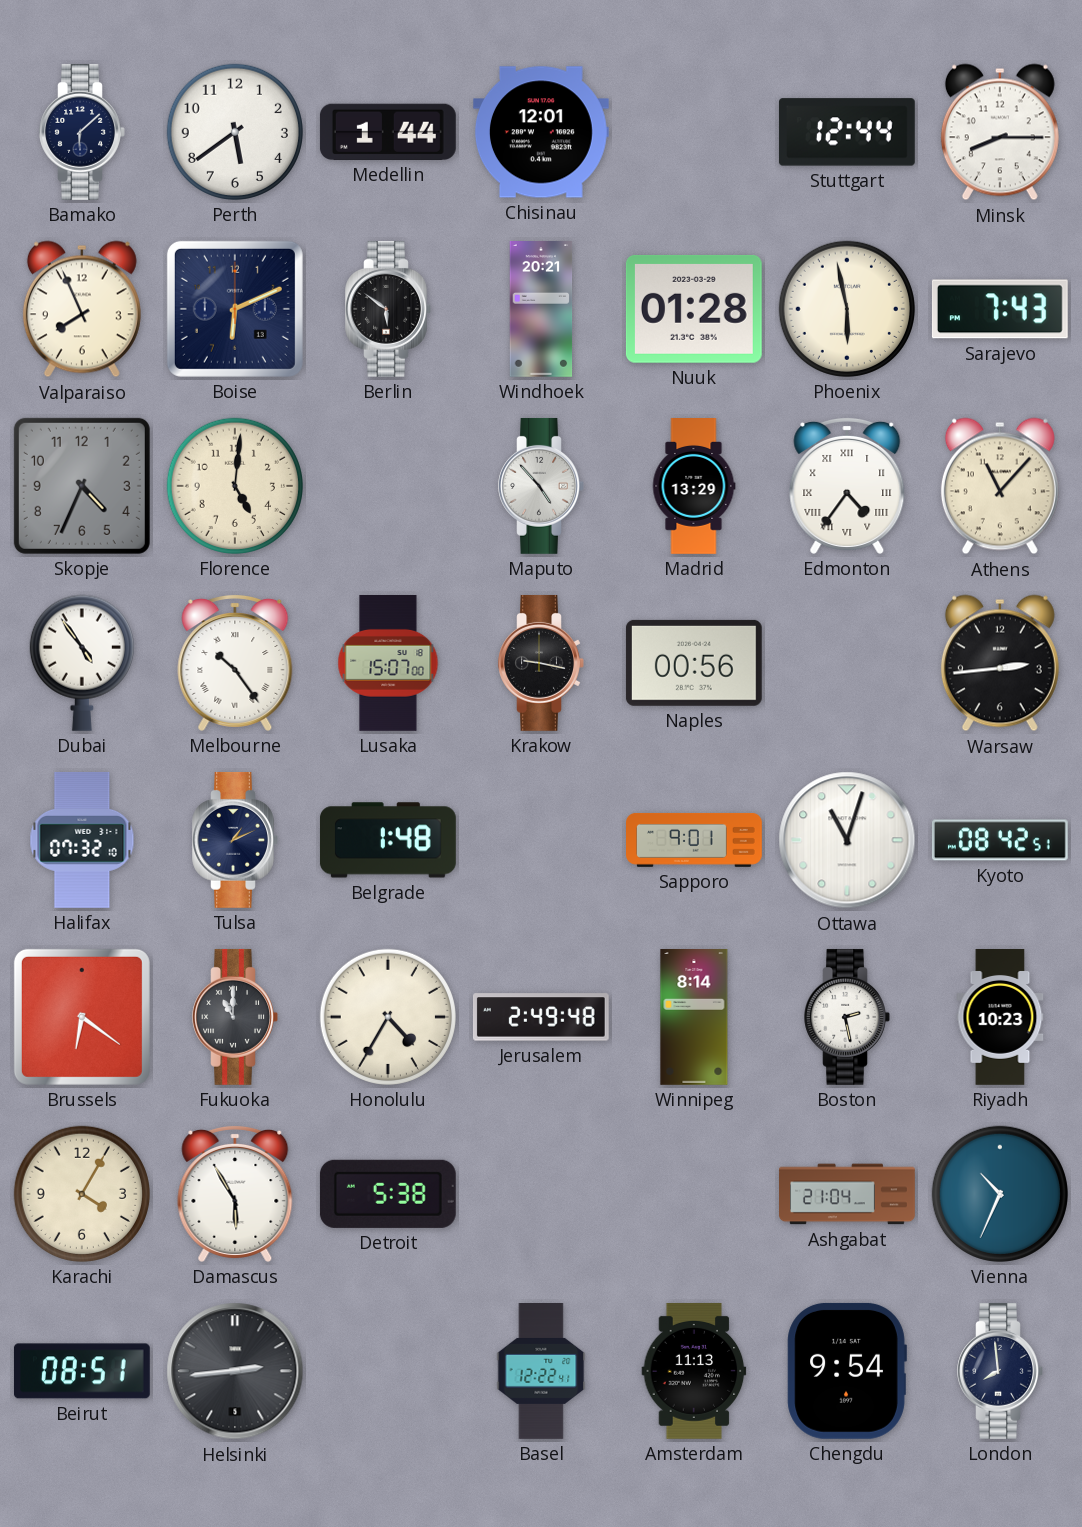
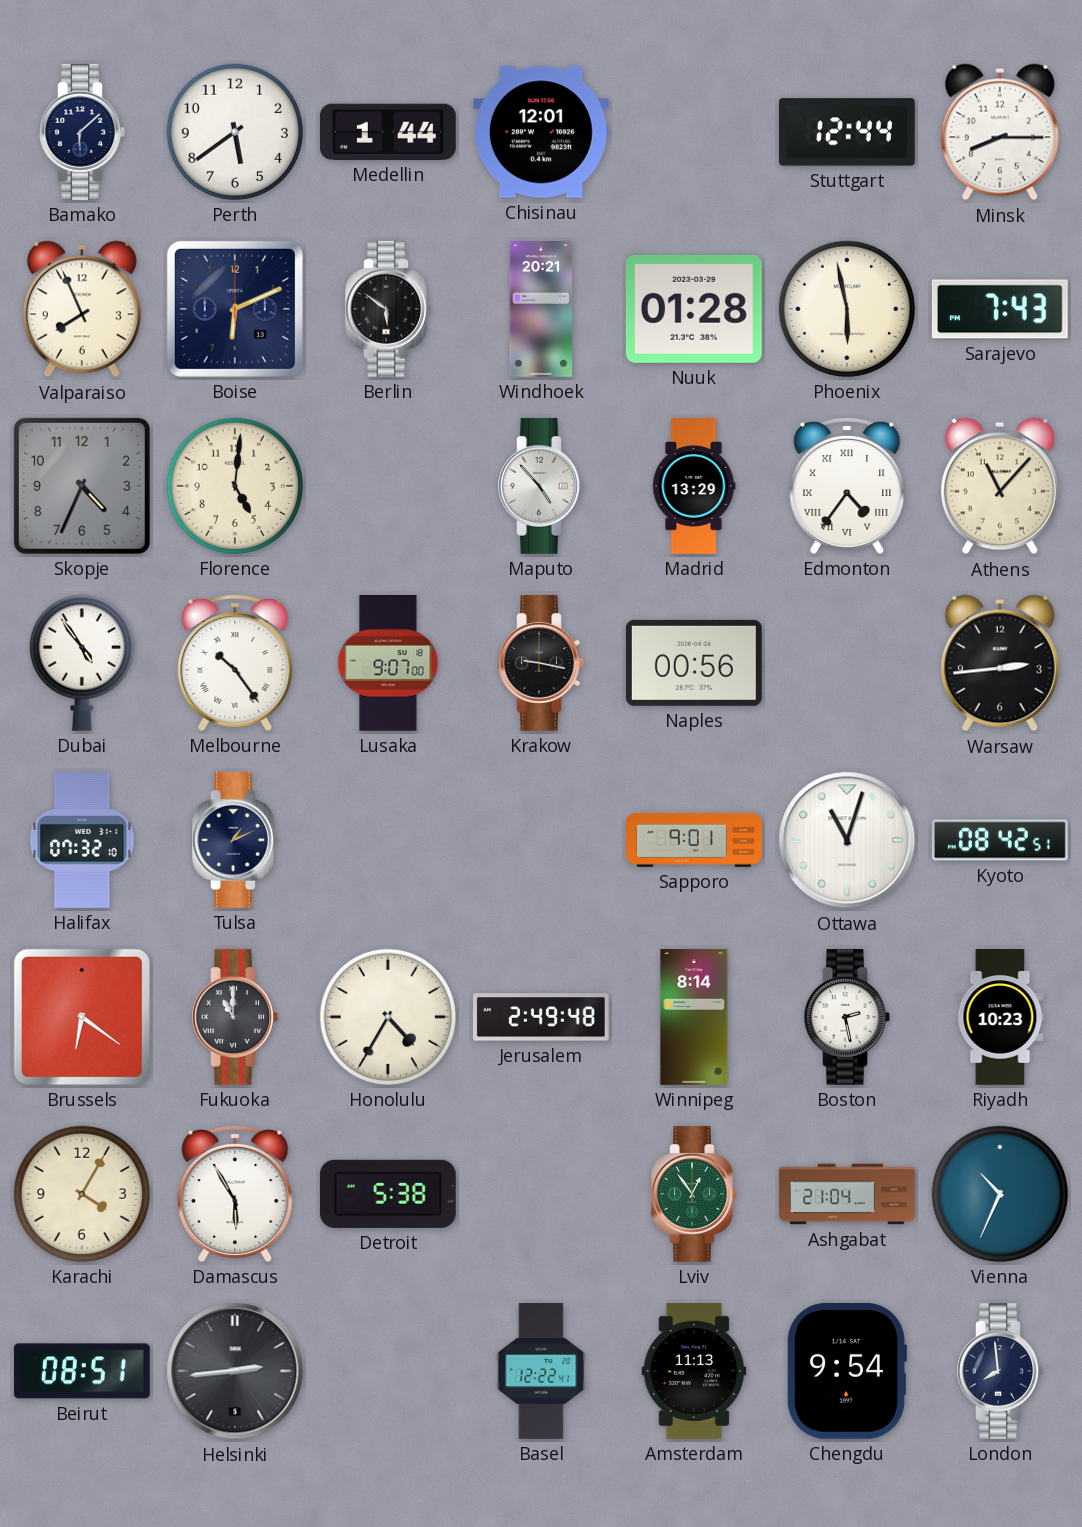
Lusaka: 15:07 -> 9:07 (388, 664)
Belgrade: 1:48 -> none (388, 840)
Lviv: none -> 12:54 (694, 1194)
